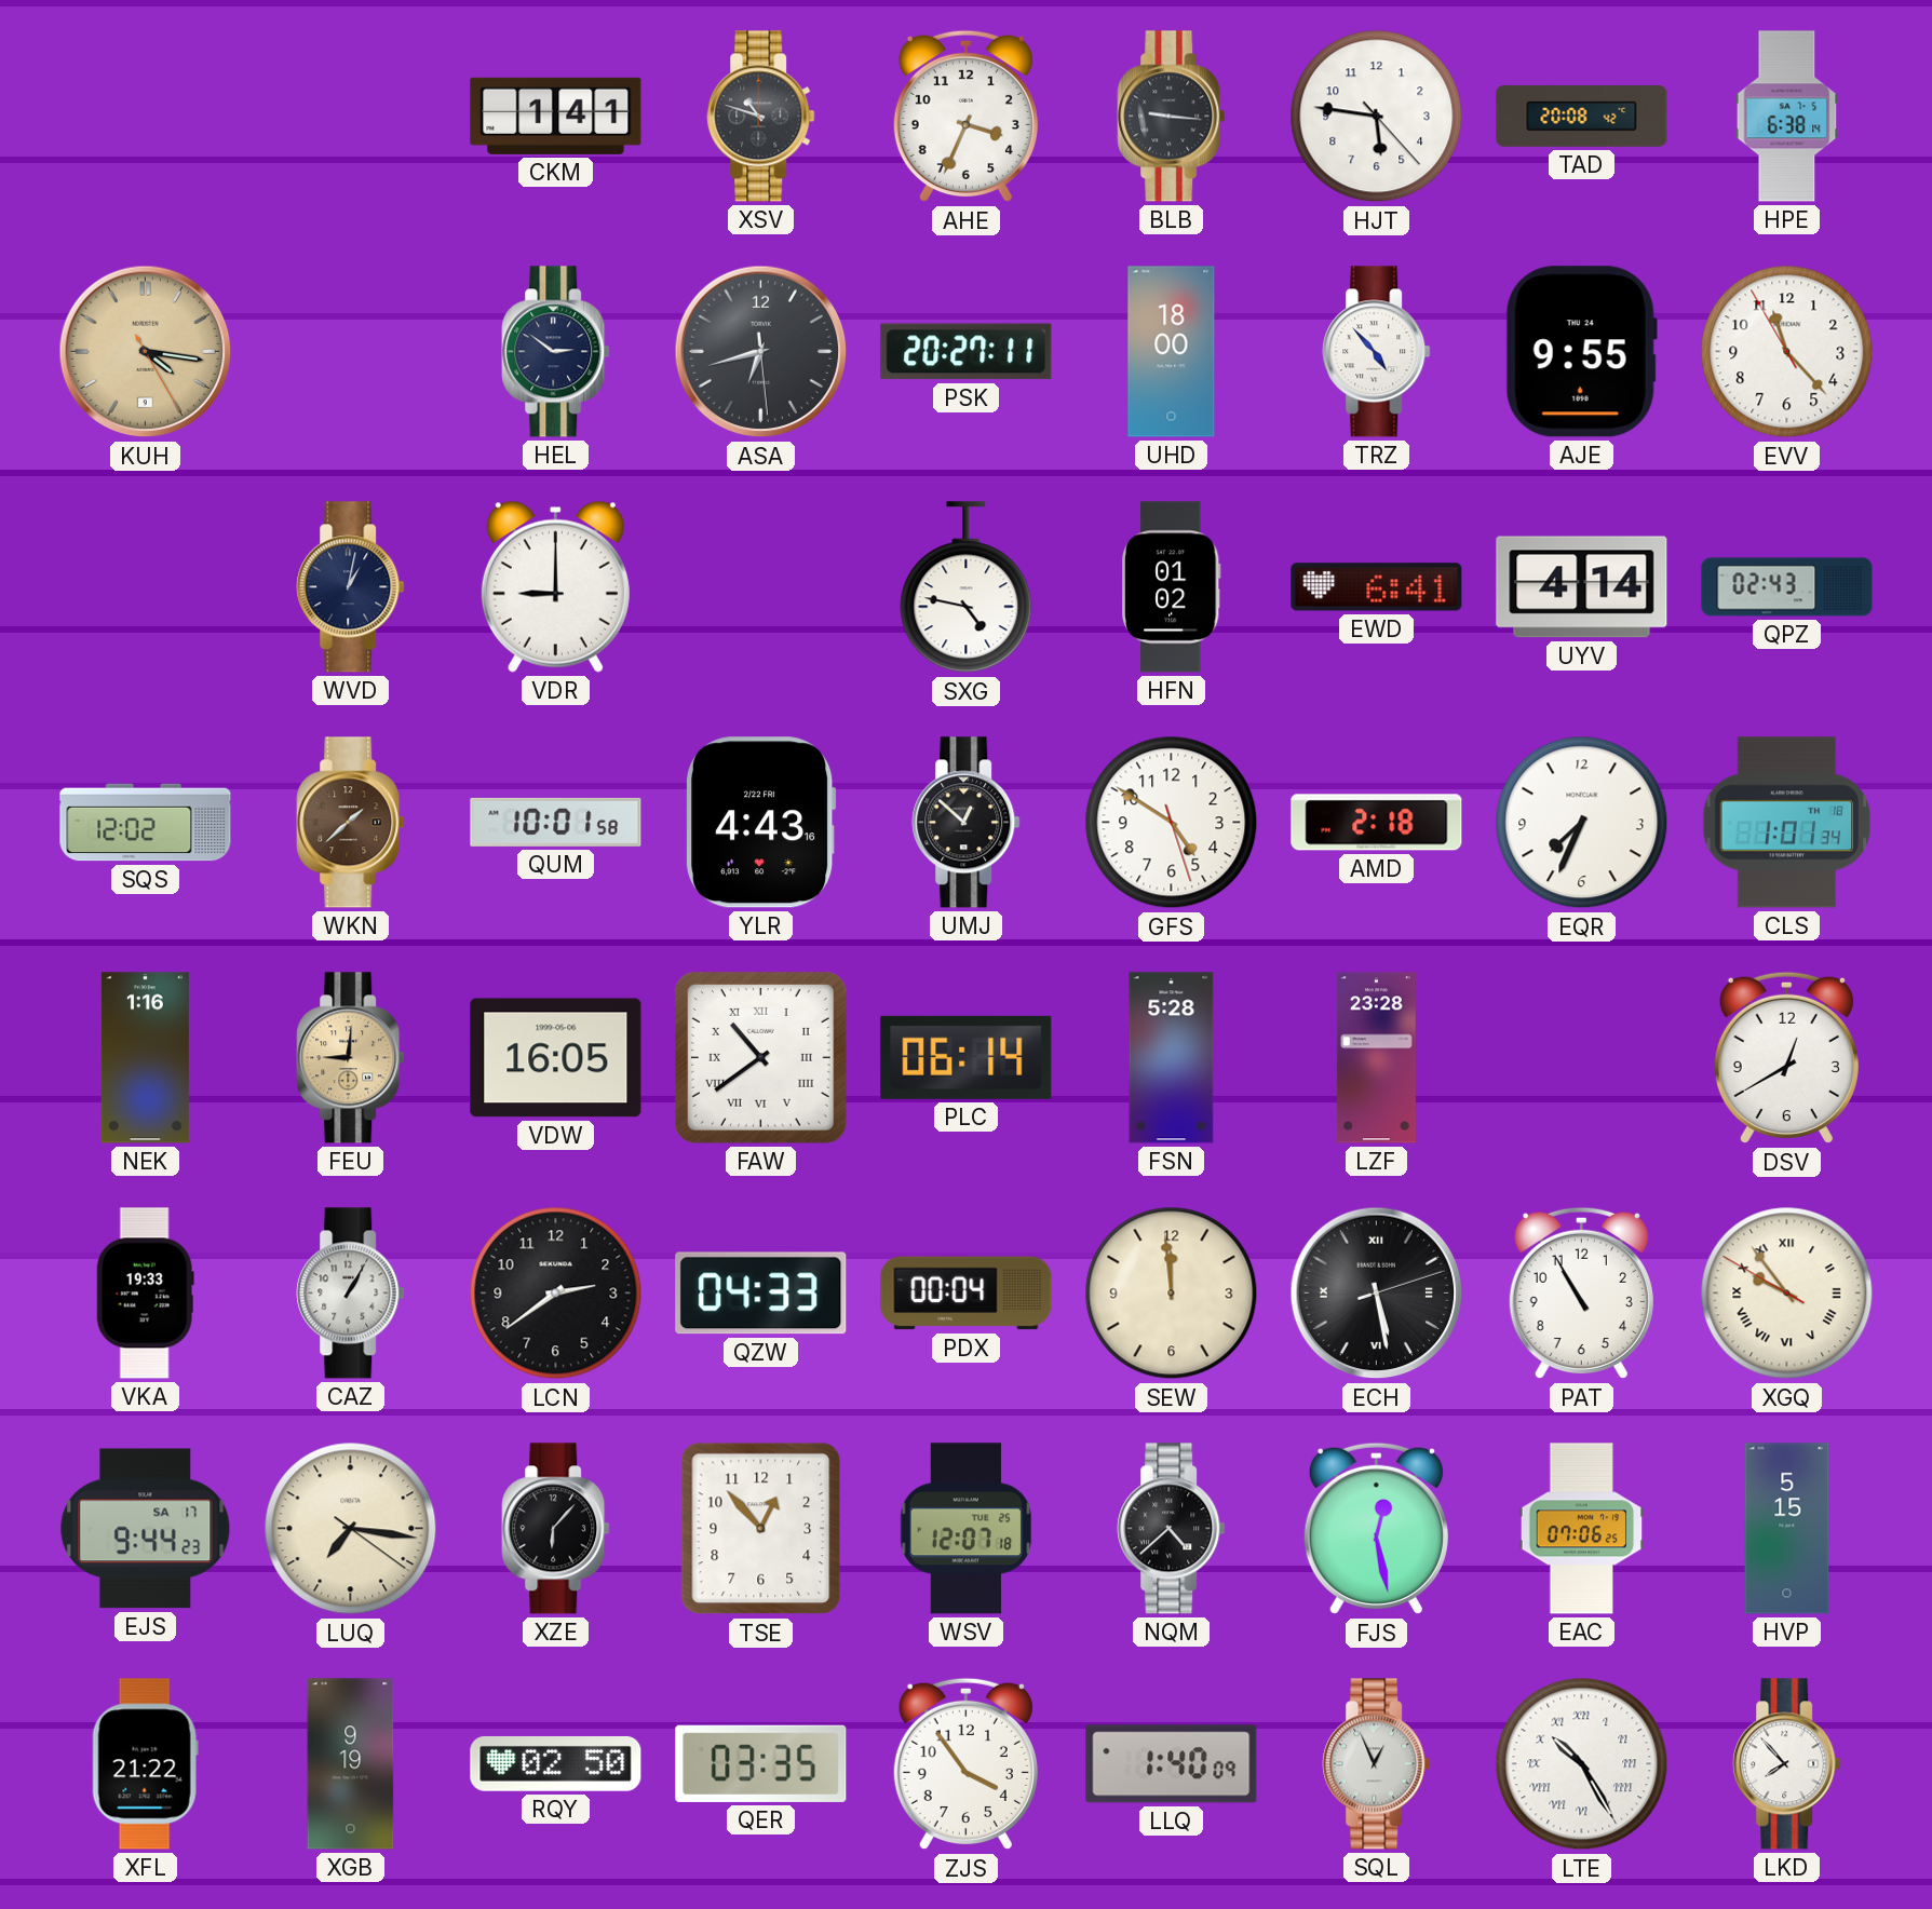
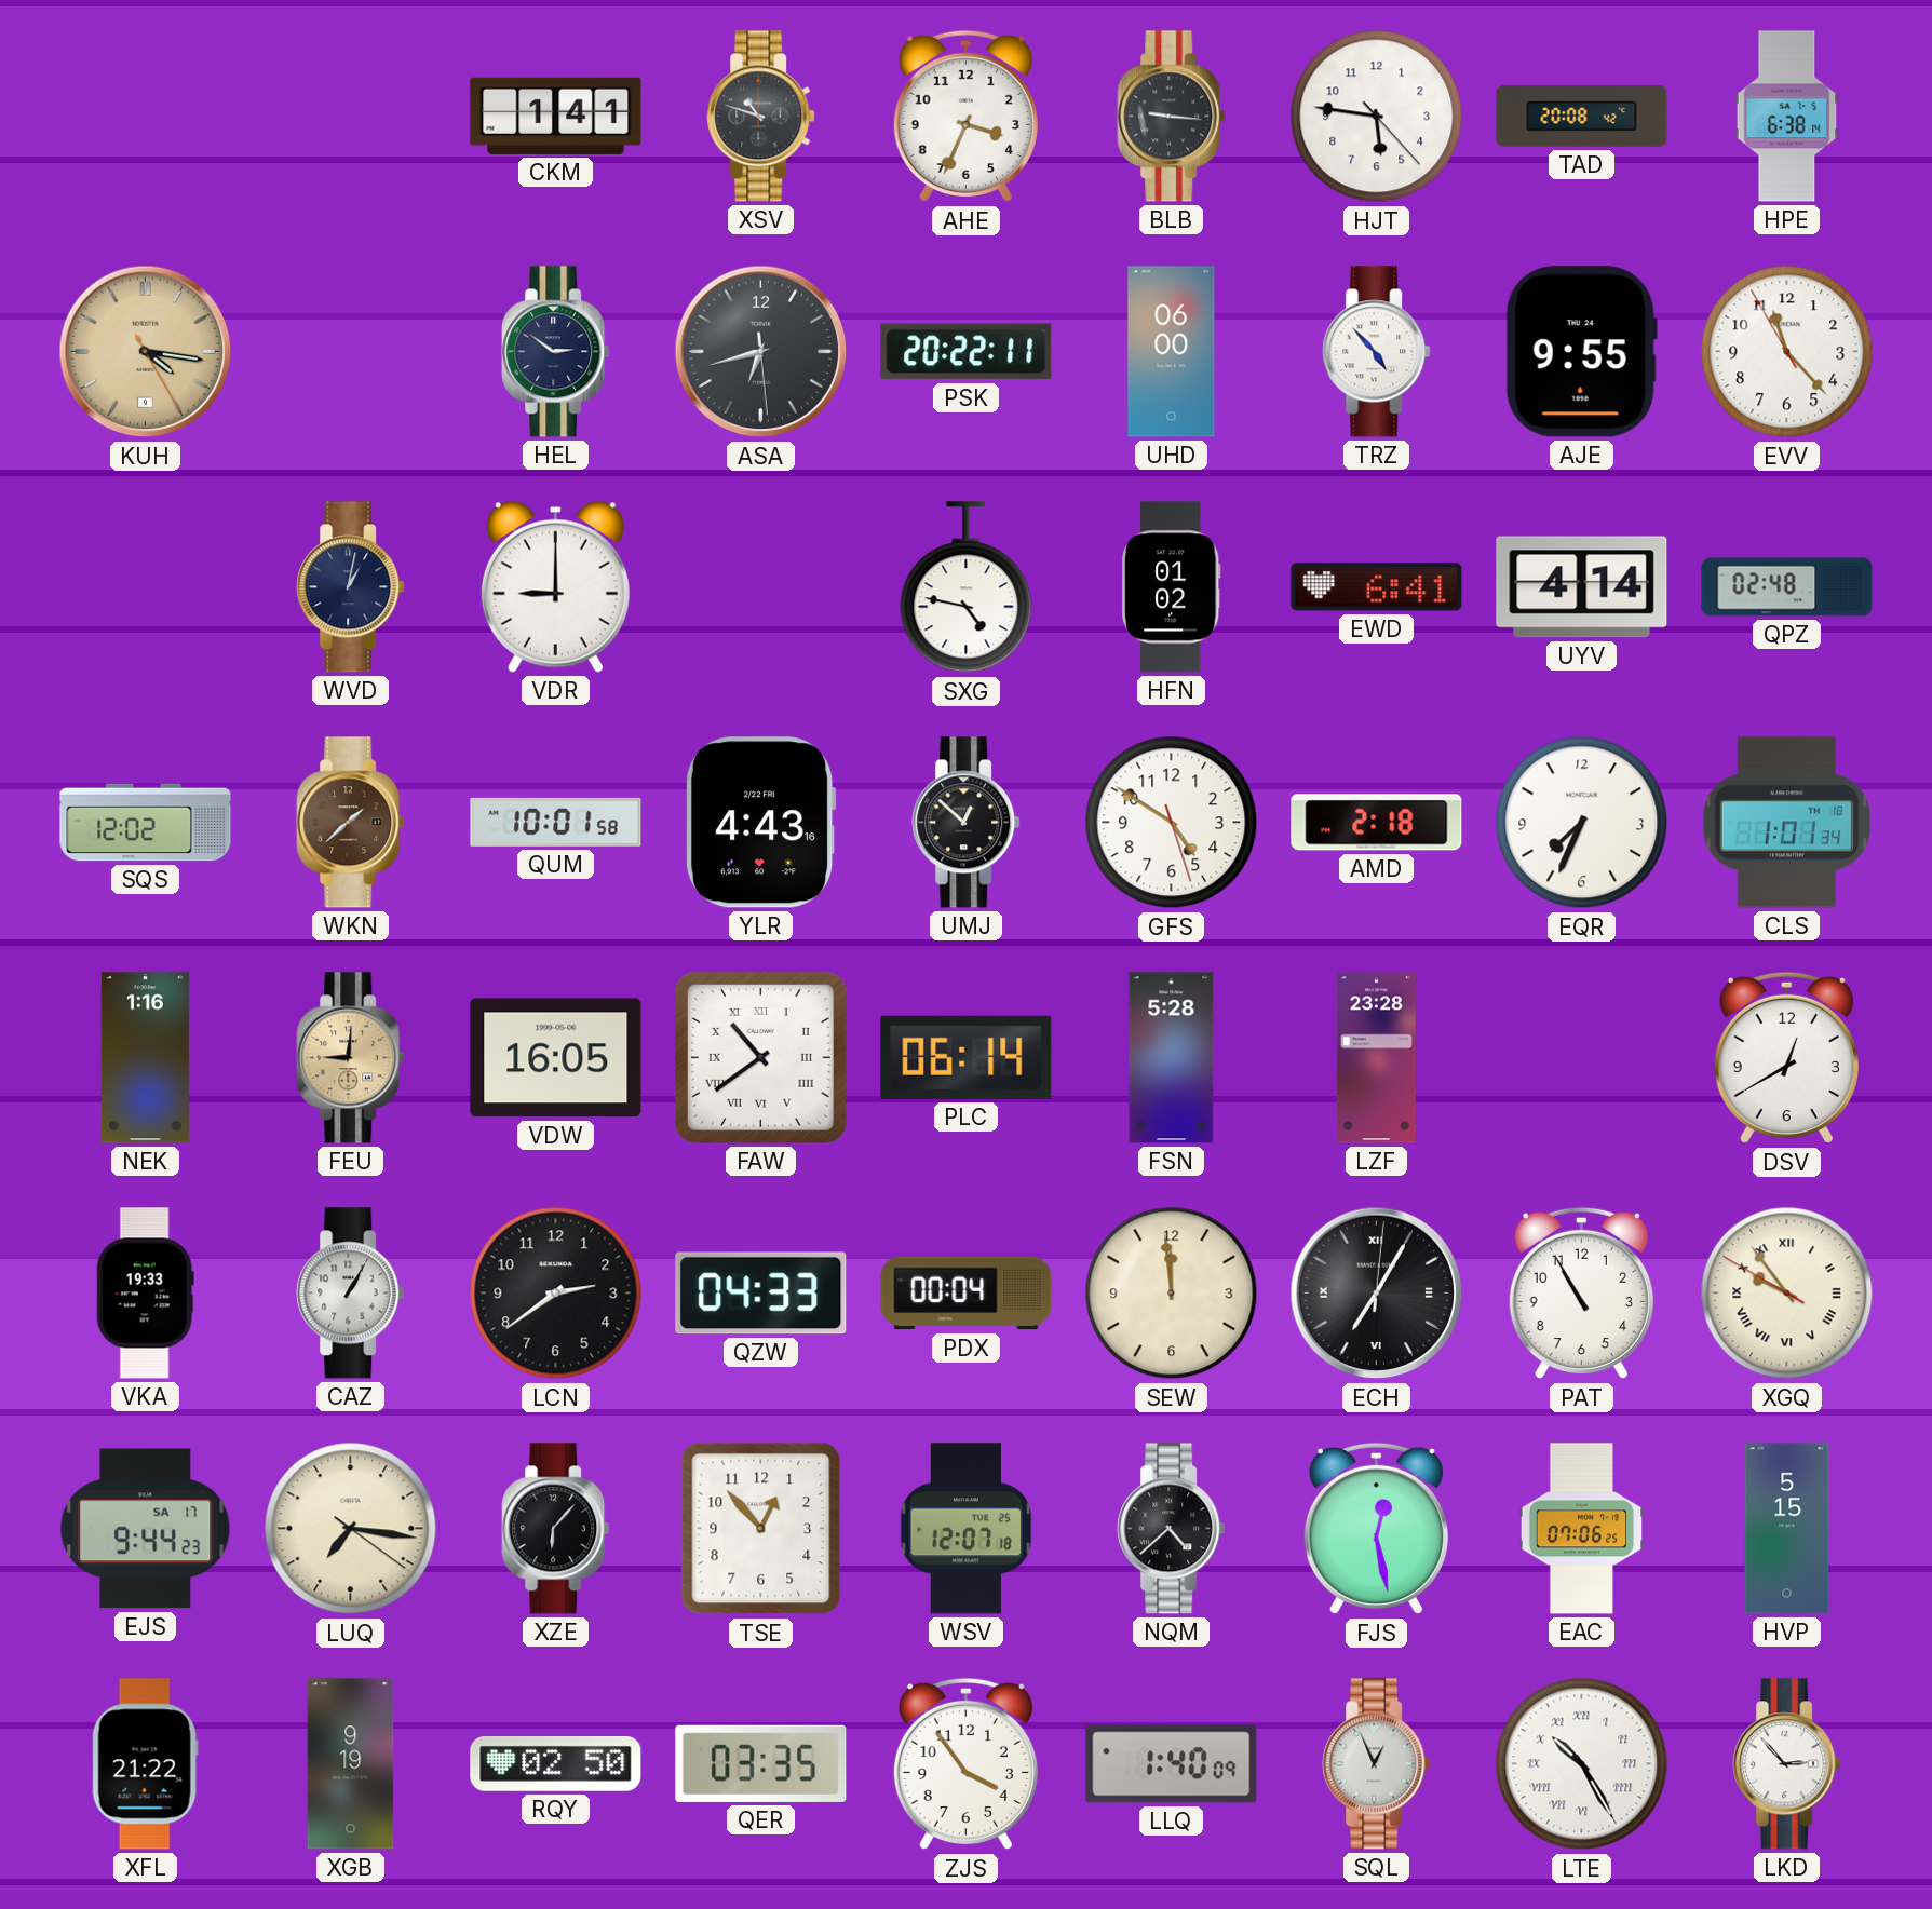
PSK: 20:27 -> 20:22 (967, 352)
UHD: 18:00 -> 06:00 (1172, 352)
QPZ: 02:43 -> 02:48 (1787, 587)
ECH: 5:28 -> 7:05 (1377, 1294)
LKD: 7:53 -> 2:53 (1787, 1764)
